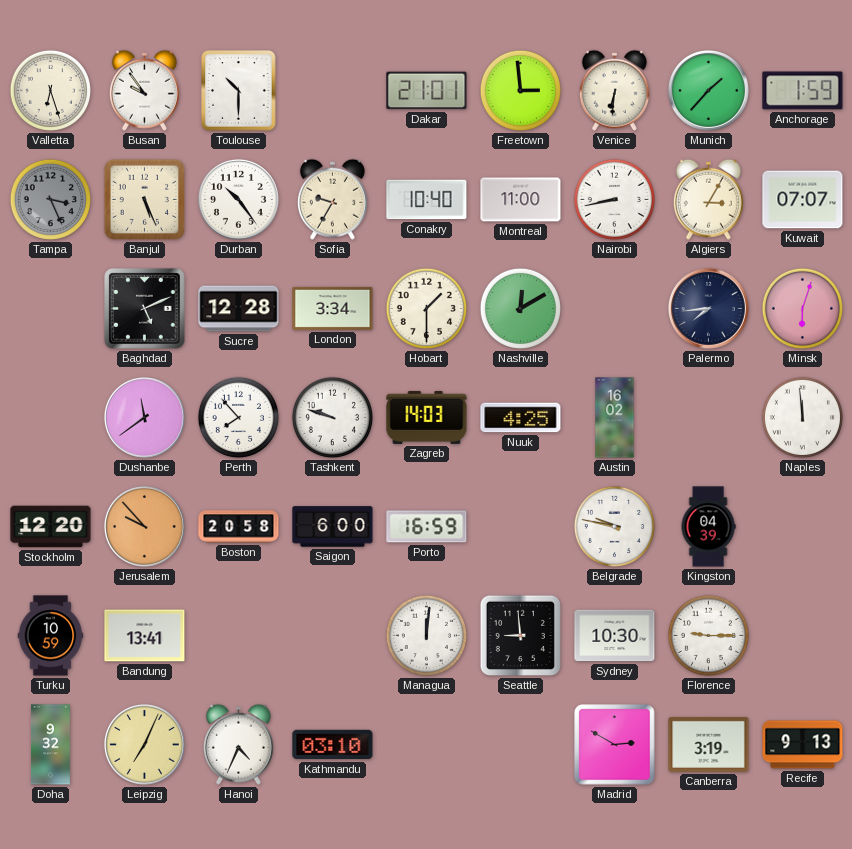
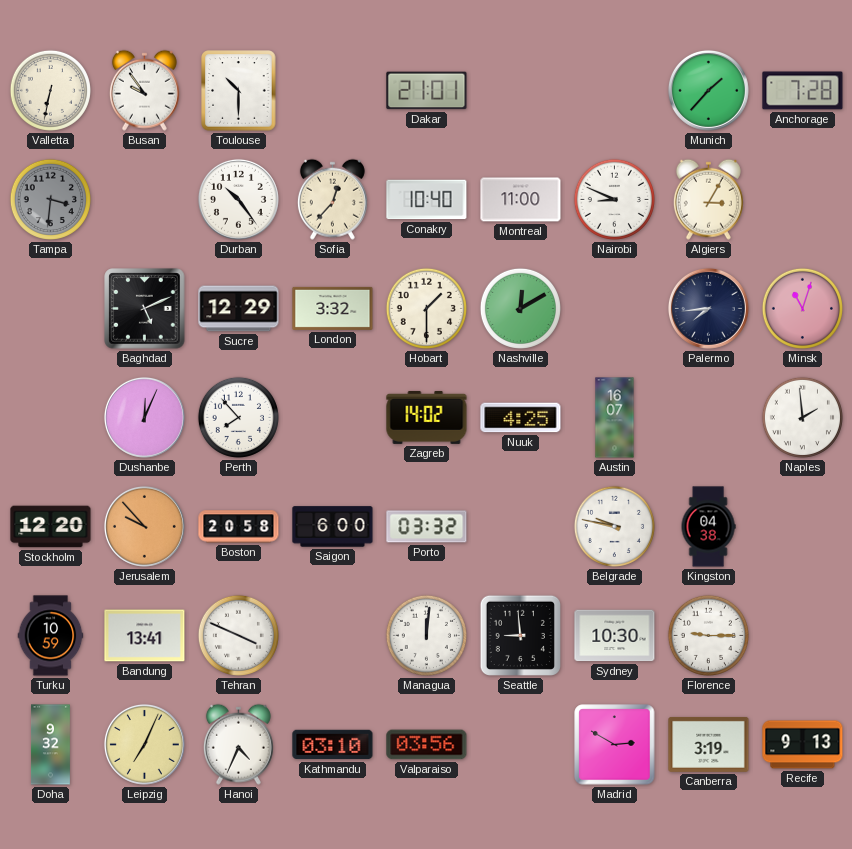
Valletta: 6:27 -> 6:32 (50, 90)
Freetown: 2:59 -> none (520, 90)
Venice: 6:31 -> none (614, 90)
Anchorage: 1:59 -> 7:28 (803, 91)
Tampa: 3:26 -> 3:31 (50, 199)
Banjul: 5:26 -> none (144, 199)
Sofia: 9:35 -> 12:37 (332, 199)
Nairobi: 8:43 -> 8:49 (614, 199)
Kuwait: 07:07 -> none (803, 200)
Sucre: 12:28 -> 12:29 (239, 309)
London: 3:34 -> 3:32 (333, 308)
Minsk: 6:03 -> 11:03 (802, 308)
Dushanbe: 11:39 -> 12:04 (144, 417)
Tashkent: 9:48 -> none (332, 417)
Zagreb: 14:03 -> 14:02 (427, 417)
Austin: 16:02 -> 16:07 (615, 418)
Naples: 11:59 -> 1:59 (802, 417)
Porto: 16:59 -> 03:32 (427, 527)
Kingston: 04:39 -> 04:38 (708, 527)
Tehran: none -> 3:49 (238, 635)
Valparaiso: none -> 03:56 (427, 745)
